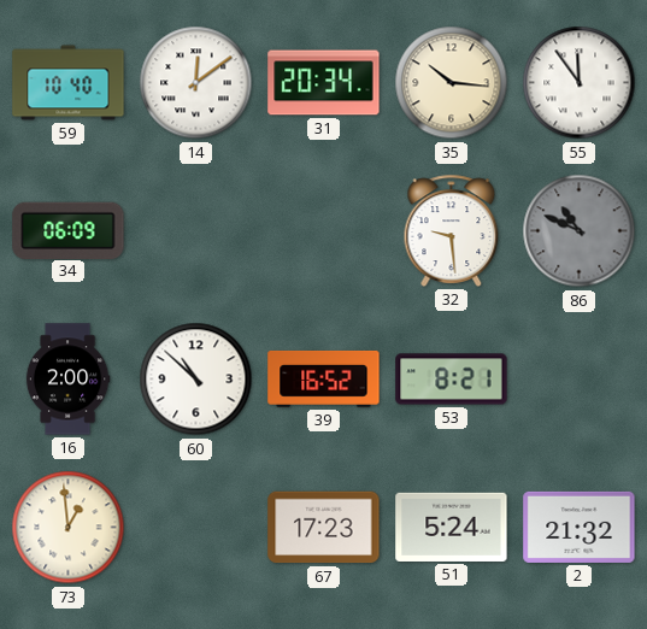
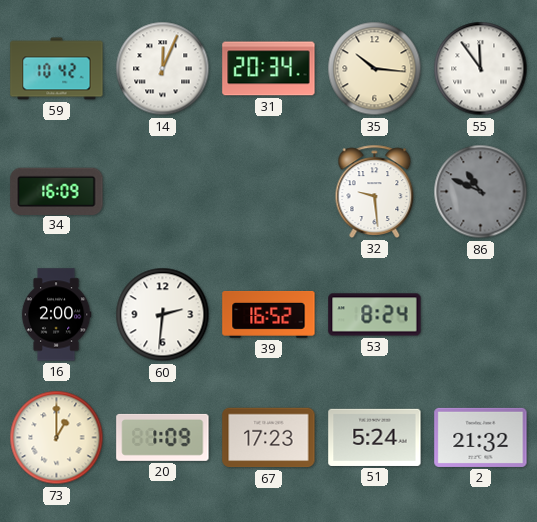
59: 10:40 -> 10:42 (57, 69)
14: 12:09 -> 12:04 (163, 69)
34: 06:09 -> 16:09 (57, 191)
60: 10:52 -> 2:31 (163, 315)
53: 8:21 -> 8:24 (375, 315)
73: 12:59 -> 1:00 (57, 438)
20: none -> 1:09 (163, 437)
